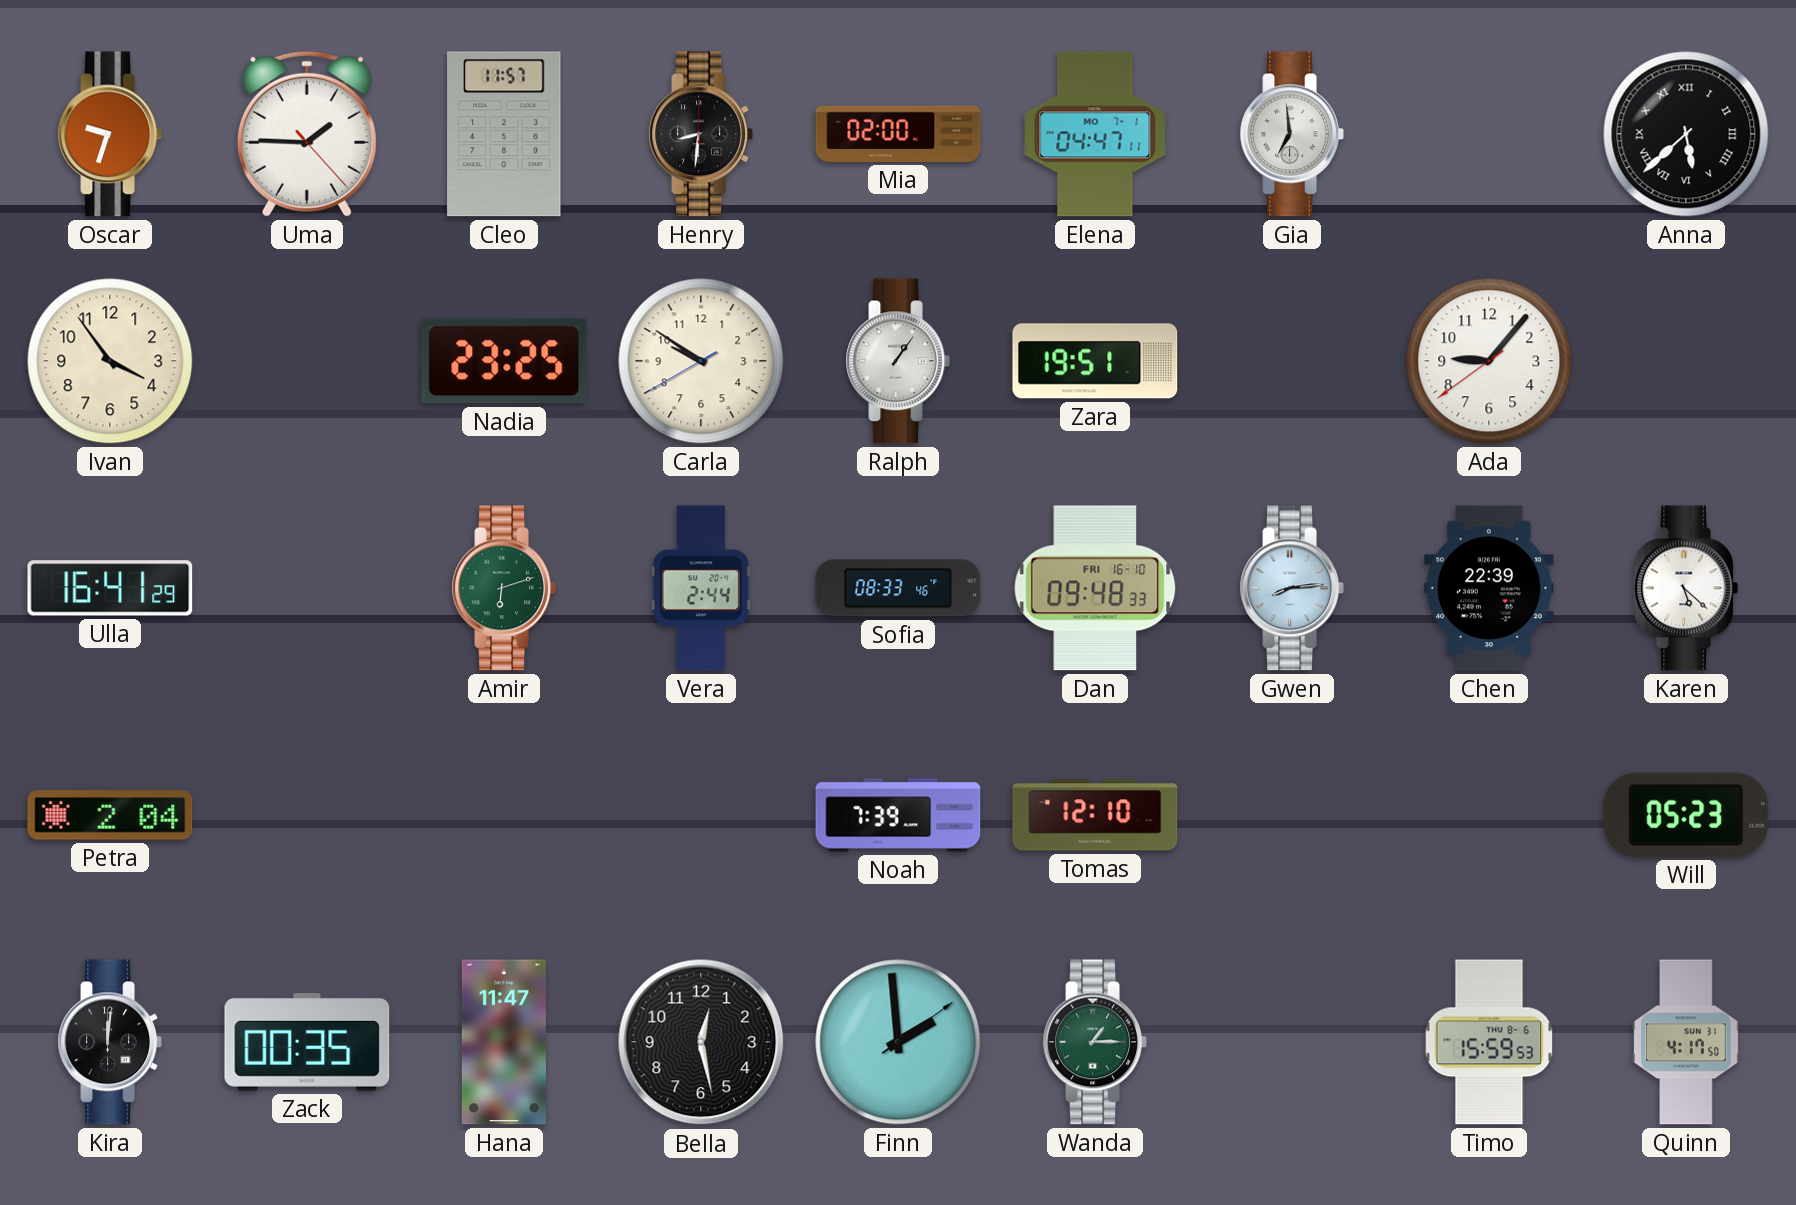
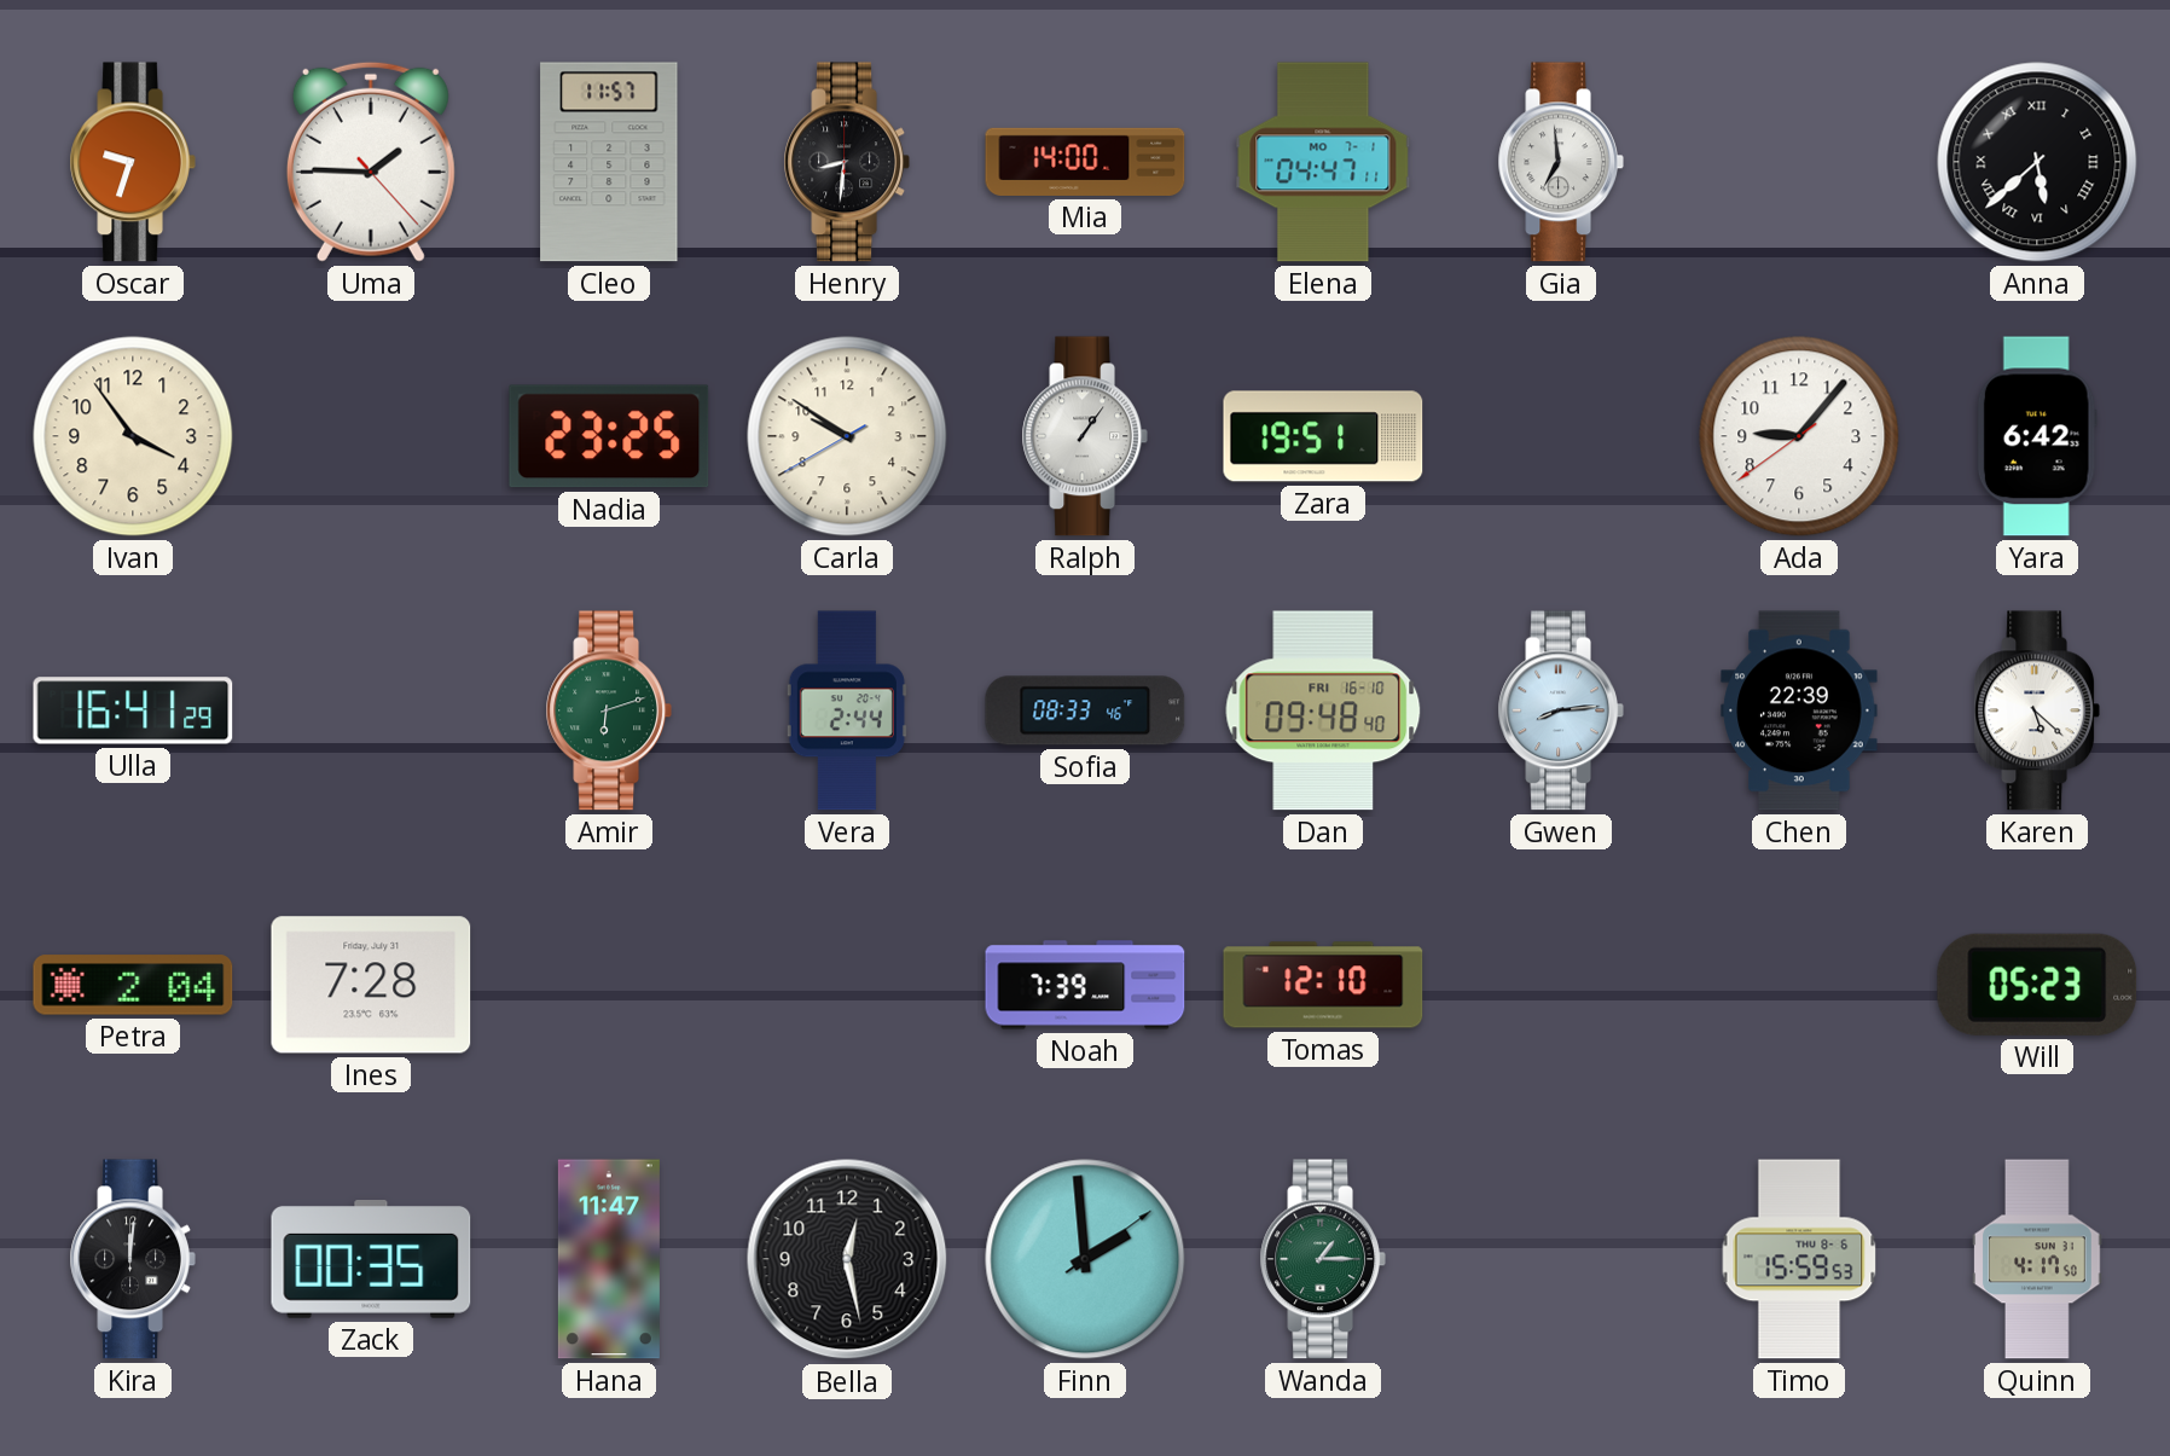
Mia: 02:00 -> 14:00 (1085, 162)
Yara: none -> 6:42 (2037, 436)
Dan: 09:48:33 -> 09:48:40 (1323, 710)
Ines: none -> 7:28 (371, 985)
